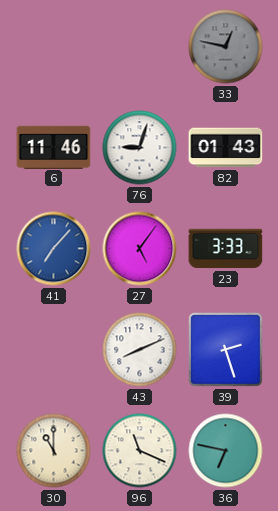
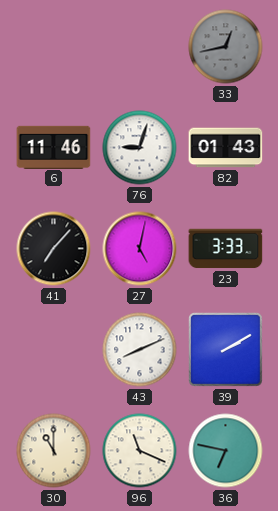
33: 12:47 -> 12:43 (226, 47)
41 dial: blue -> black (54, 249)
27: 5:06 -> 5:02 (140, 249)
39: 2:27 -> 2:10 (226, 350)
